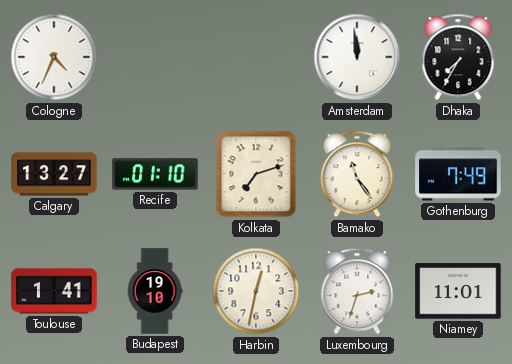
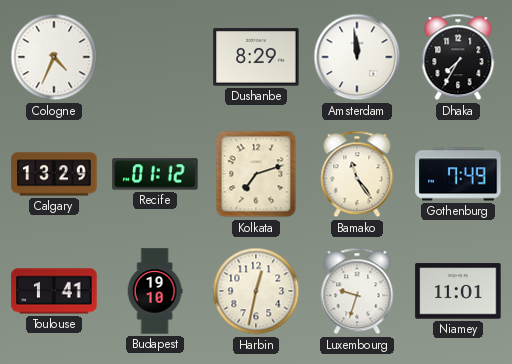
Dushanbe: none -> 8:29 (256, 57)
Calgary: 13:27 -> 13:29 (54, 174)
Recife: 01:10 -> 01:12 (155, 174)
Luxembourg: 2:33 -> 9:33 (357, 291)
